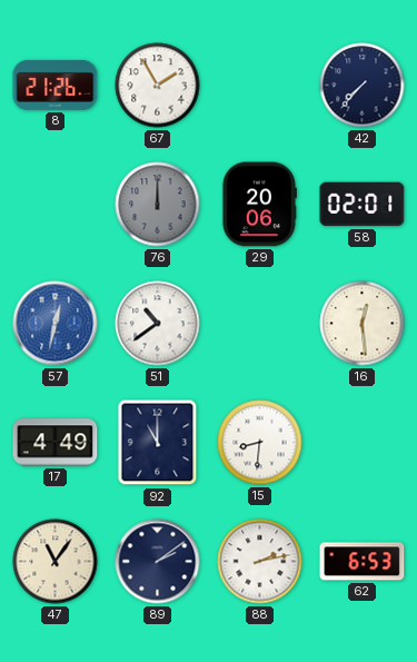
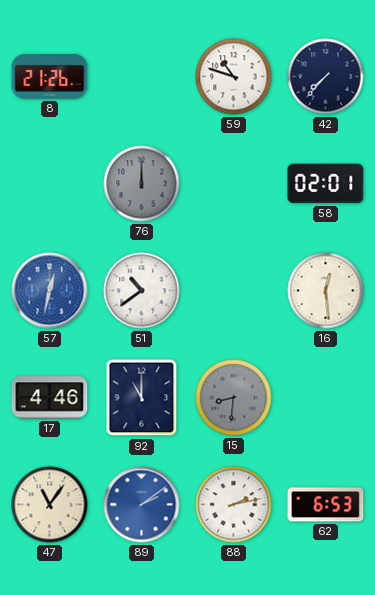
67: 1:55 -> none (158, 86)
59: none -> 10:48 (234, 77)
29: 20:06 -> none (259, 205)
17: 4:49 -> 4:46 (50, 398)
15 dial: white -> grey (234, 398)
89 dial: navy -> blue (142, 505)
